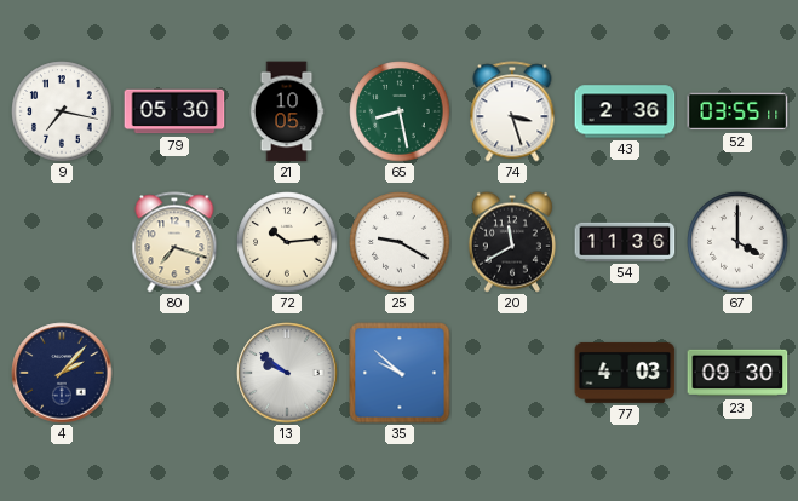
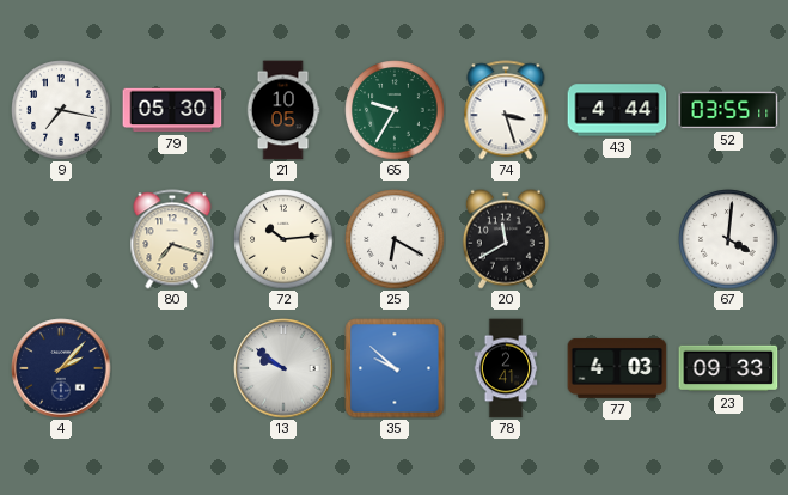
65: 8:28 -> 9:35 (395, 110)
43: 2:36 -> 4:44 (617, 110)
25: 9:20 -> 6:20 (395, 239)
54: 11:36 -> none (625, 242)
67: 4:00 -> 4:01 (728, 239)
78: none -> 2:41 (506, 368)
23: 09:30 -> 09:33 (728, 368)
